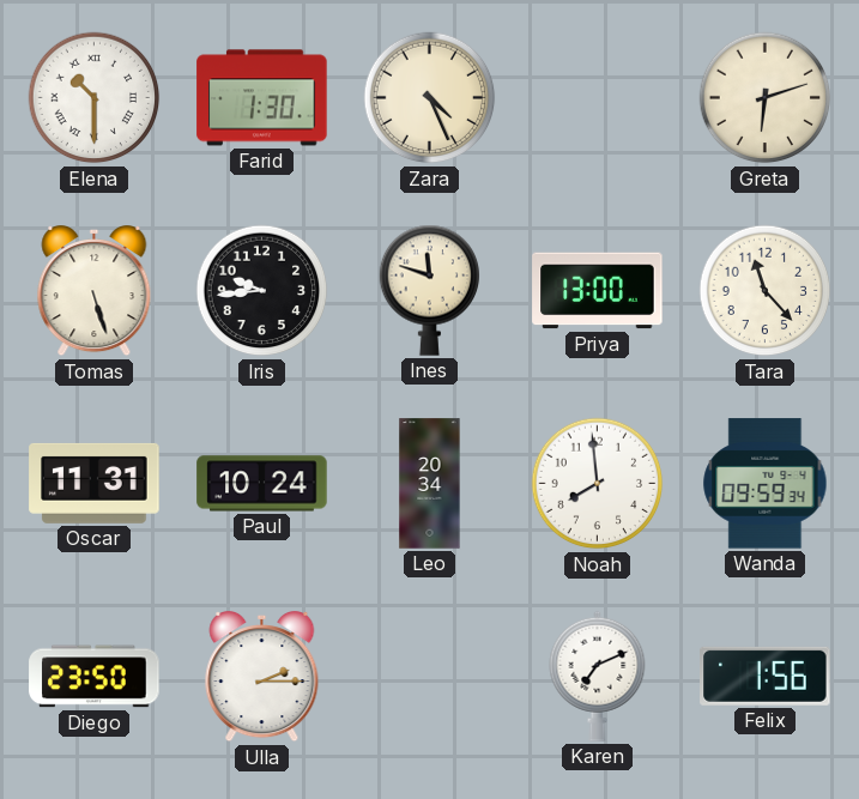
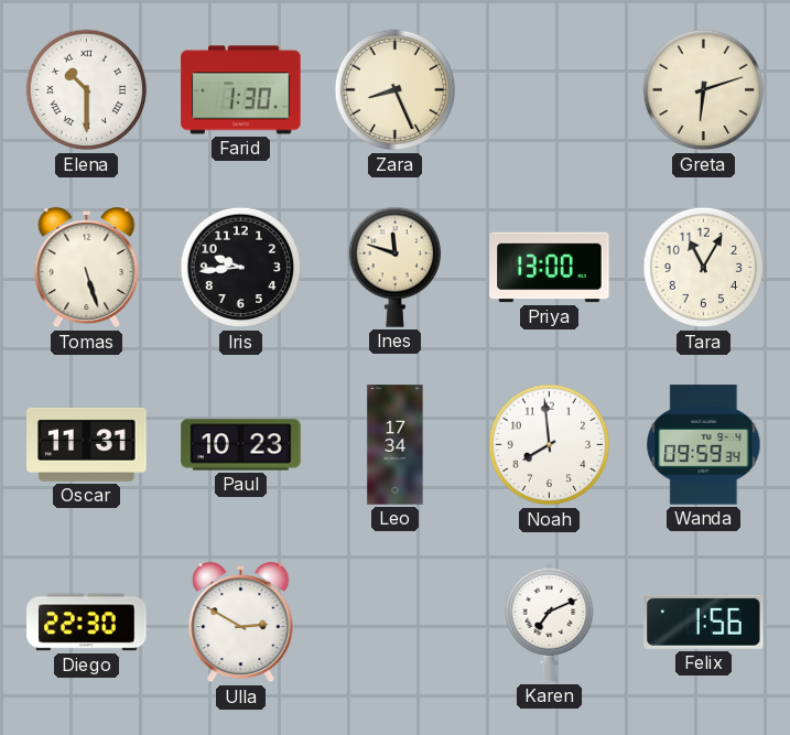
Zara: 4:26 -> 8:26 (396, 90)
Tara: 11:23 -> 11:05 (704, 268)
Paul: 10:24 -> 10:23 (241, 445)
Leo: 20:34 -> 17:34 (396, 445)
Diego: 23:50 -> 22:30 (87, 623)
Ulla: 2:15 -> 2:50 (241, 624)
